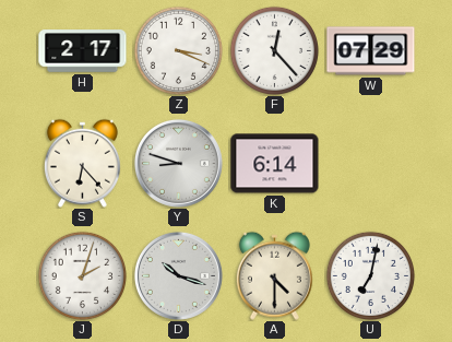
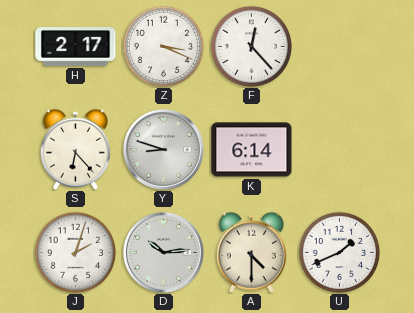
W: 07:29 -> none (371, 51)
D: 10:18 -> 10:14 (163, 252)
U: 7:02 -> 1:41 (339, 252)
